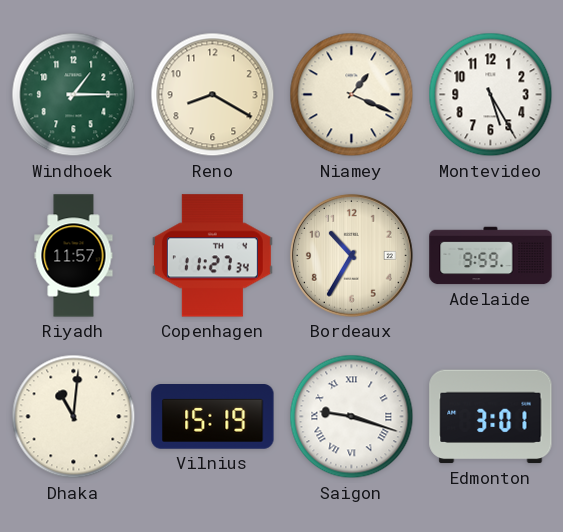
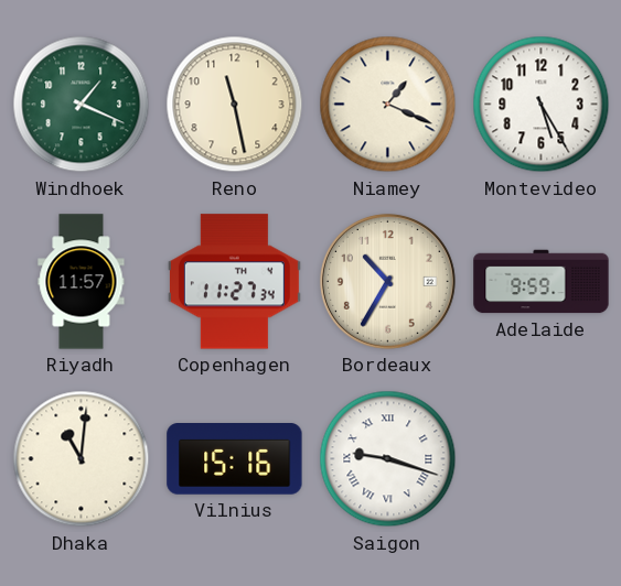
Windhoek: 1:15 -> 1:19 (82, 105)
Reno: 8:20 -> 11:28 (235, 105)
Vilnius: 15:19 -> 15:16 (235, 459)
Edmonton: 3:01 -> none (491, 417)
